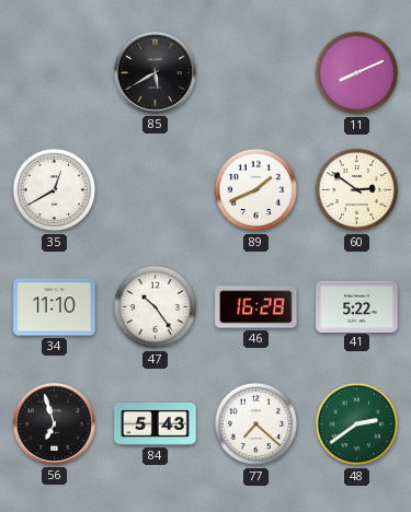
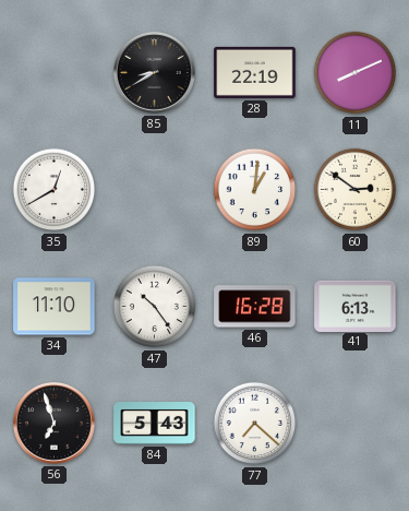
85: 5:40 -> 8:40 (154, 72)
28: none -> 22:19 (255, 72)
89: 1:41 -> 1:01 (255, 190)
41: 5:22 -> 6:13 (356, 306)
48: 2:39 -> none (357, 424)
